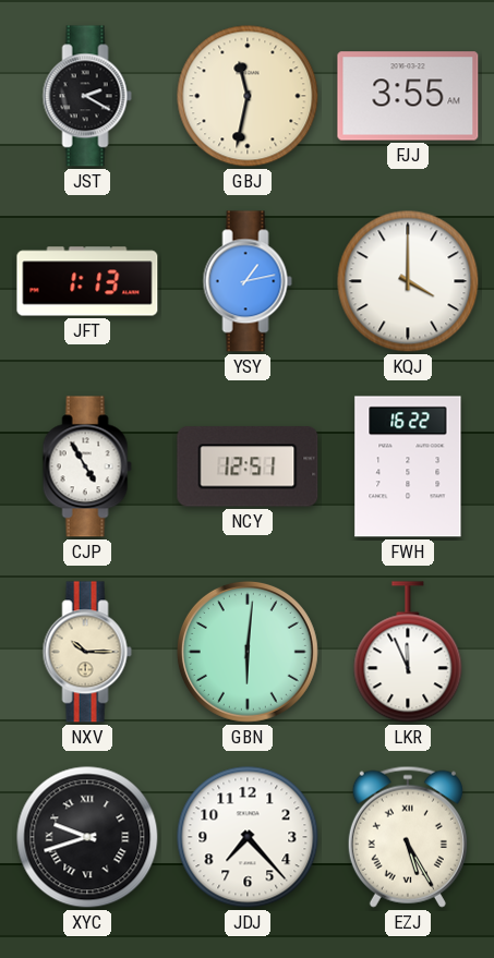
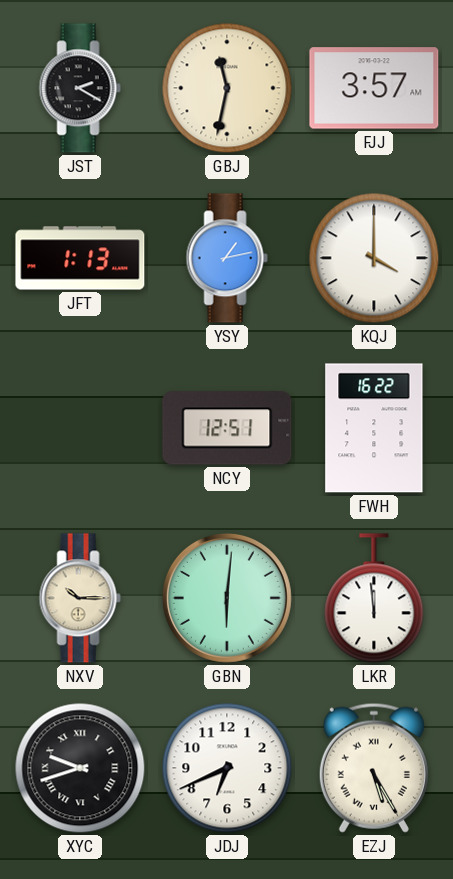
FJJ: 3:55 -> 3:57 (374, 88)
CJP: 4:55 -> none (87, 466)
LKR: 11:56 -> 11:59 (374, 598)
JDJ: 7:23 -> 6:41 (227, 768)
